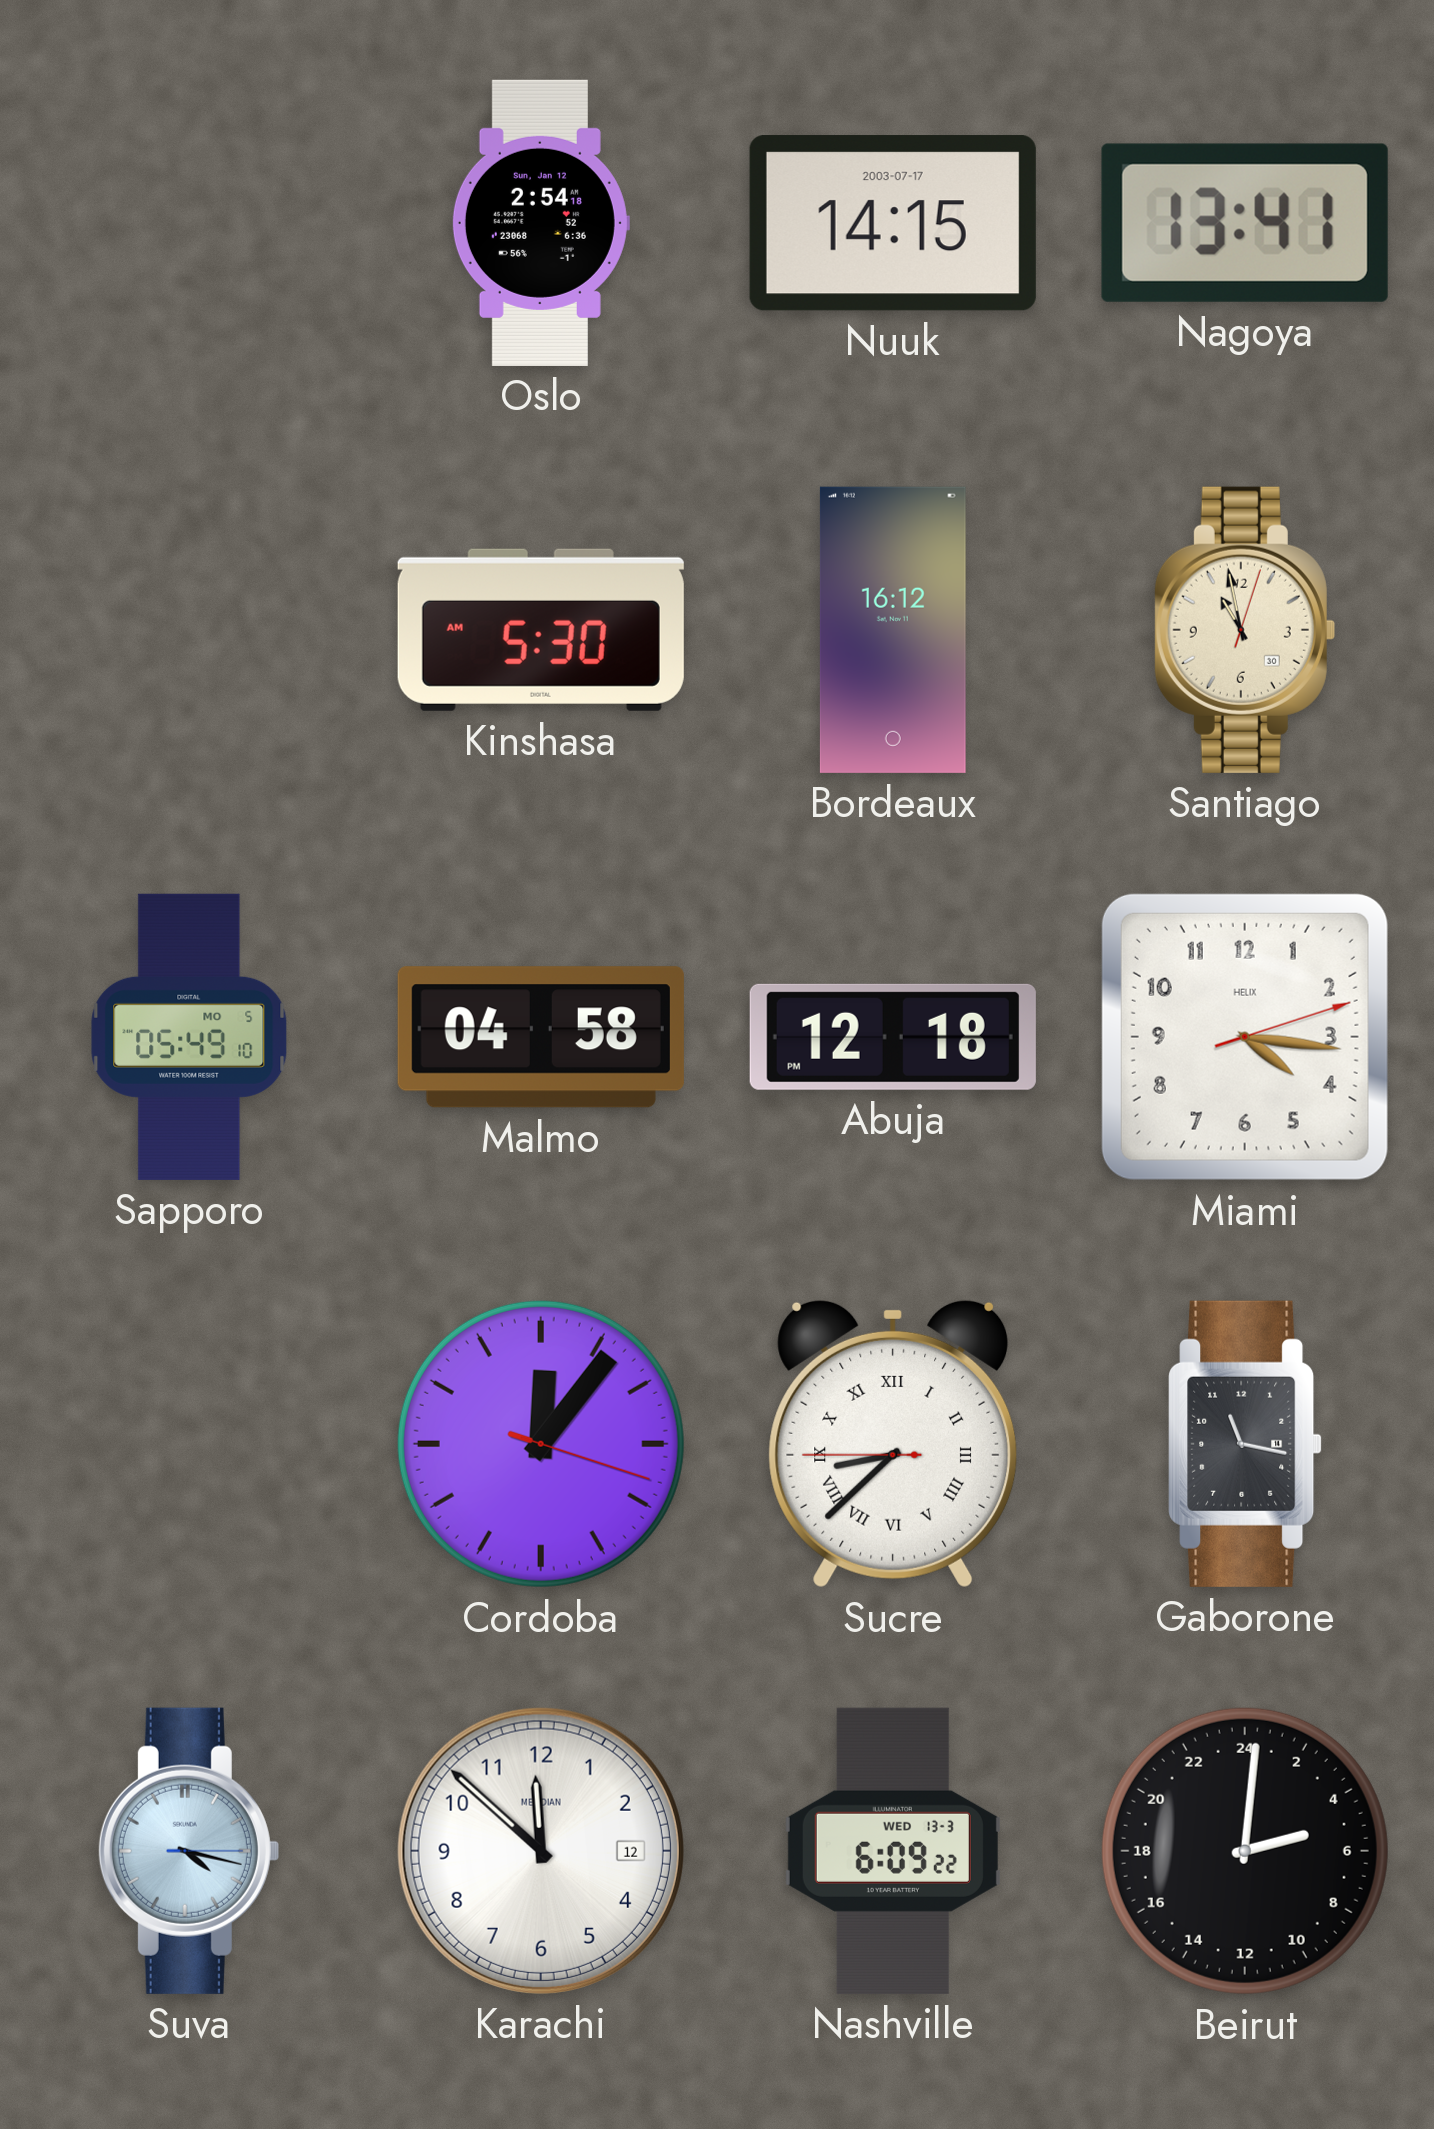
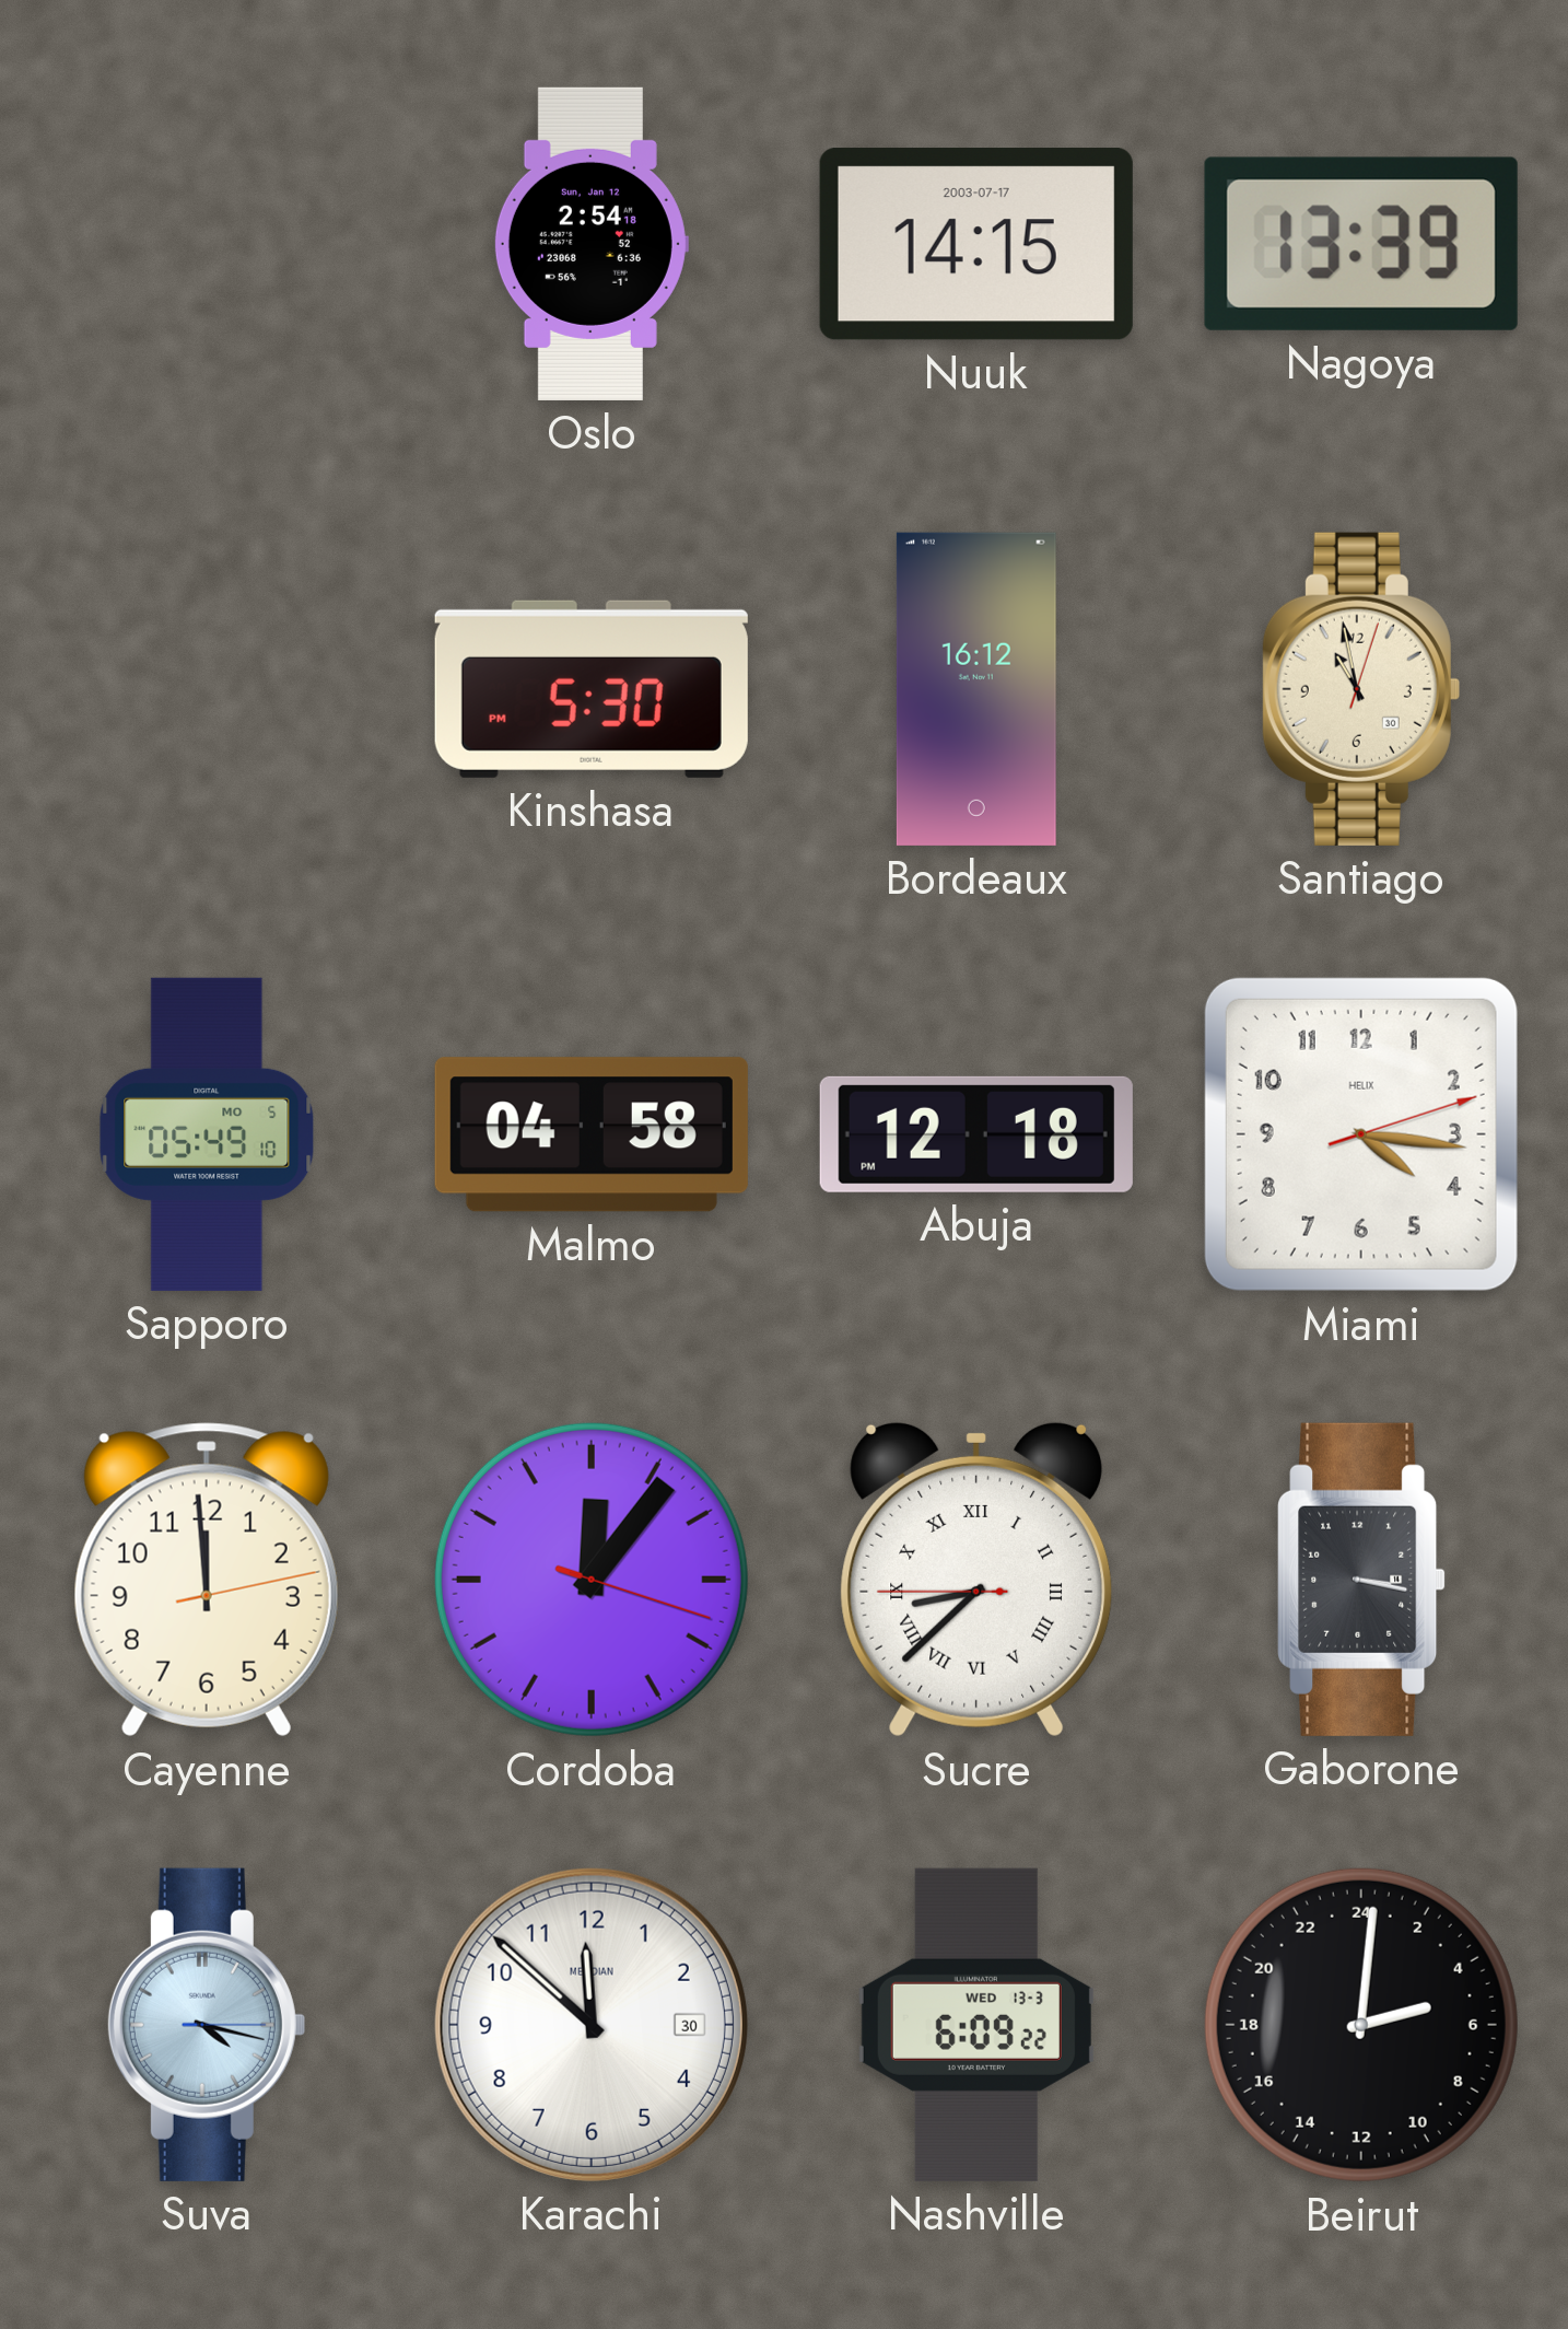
Nagoya: 13:41 -> 13:39 (1361, 244)
Kinshasa: 5:30 AM -> 5:30 PM (592, 689)
Cayenne: none -> 11:59 (207, 1580)
Gaborone: 11:17 -> 3:17 (1361, 1580)
Karachi date: 12 -> 30 (592, 2025)
